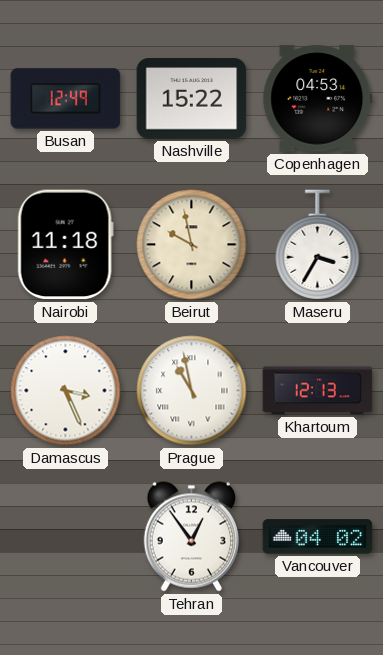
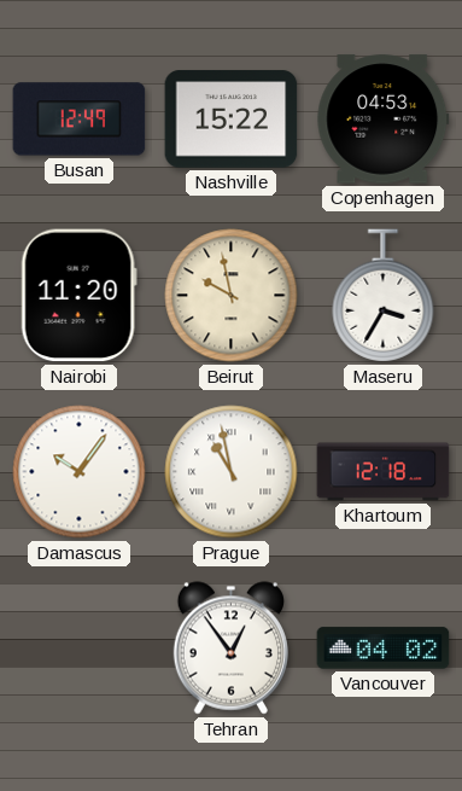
Nairobi: 11:18 -> 11:20 (78, 296)
Damascus: 3:26 -> 10:06 (80, 472)
Khartoum: 12:13 -> 12:18 (384, 472)
